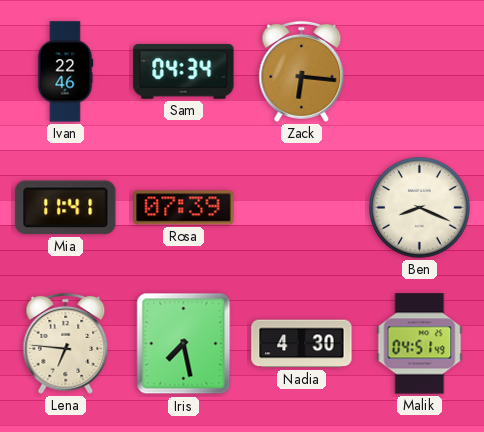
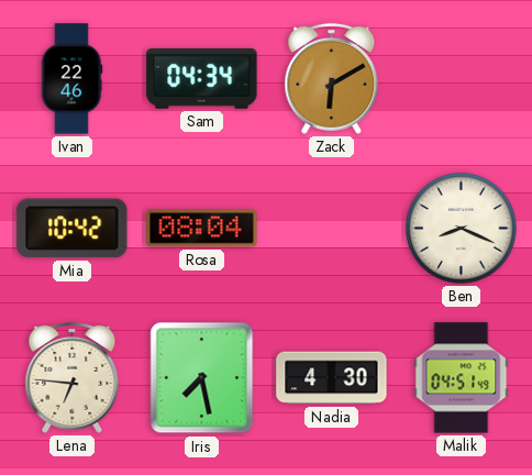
Zack: 6:16 -> 6:10 (332, 78)
Mia: 11:41 -> 10:42 (73, 229)
Rosa: 07:39 -> 08:04 (202, 229)
